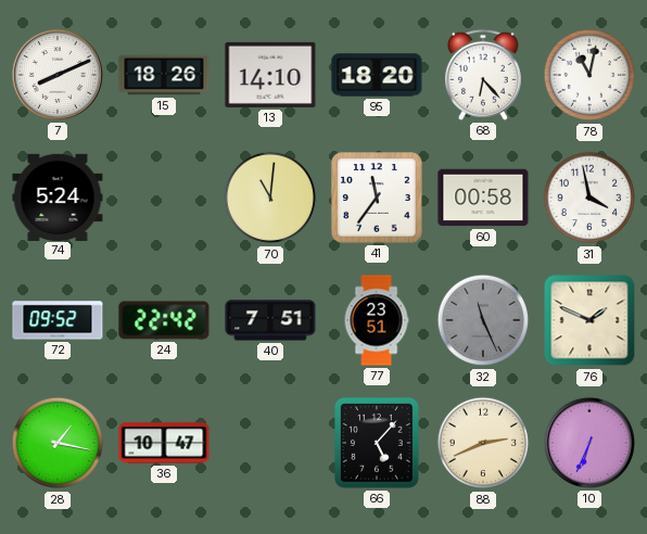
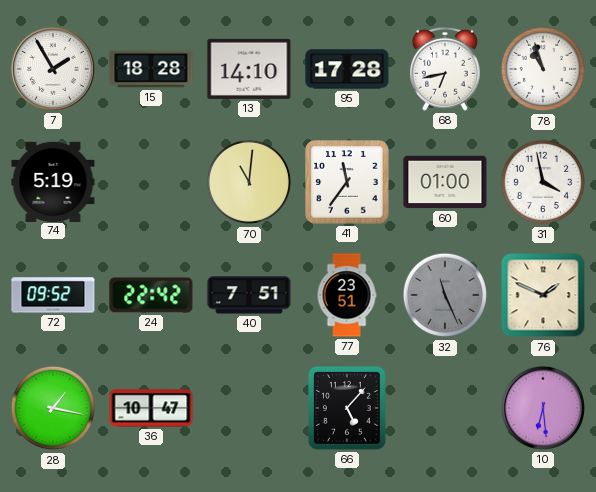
7: 8:11 -> 1:55 (53, 69)
15: 18:26 -> 18:28 (151, 69)
95: 18:20 -> 17:28 (347, 69)
68: 6:23 -> 6:43 (445, 69)
78: 11:02 -> 10:57 (543, 69)
74: 5:24 -> 5:19 (53, 181)
60: 00:58 -> 01:00 (445, 182)
88: 2:41 -> none (483, 443)
10: 6:34 -> 6:29 (543, 408)
